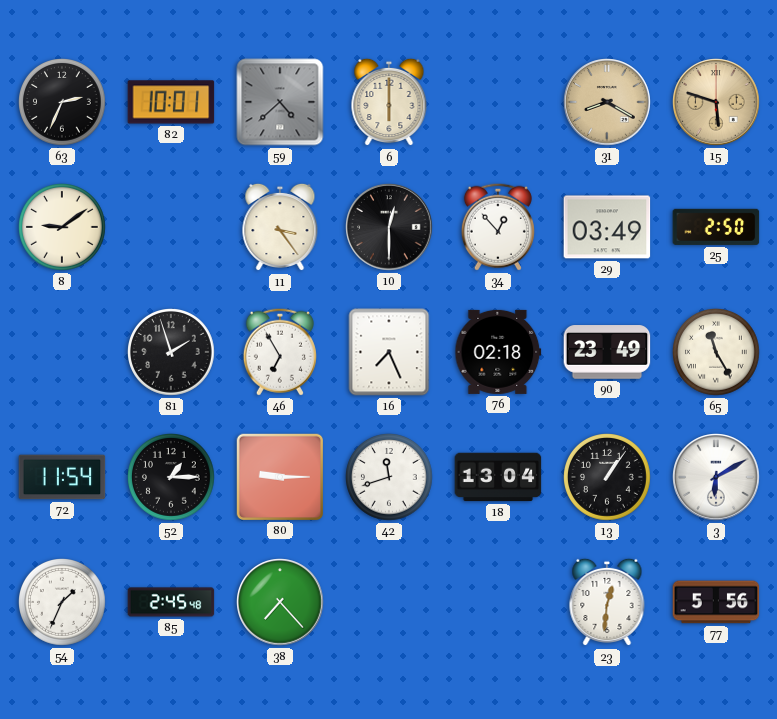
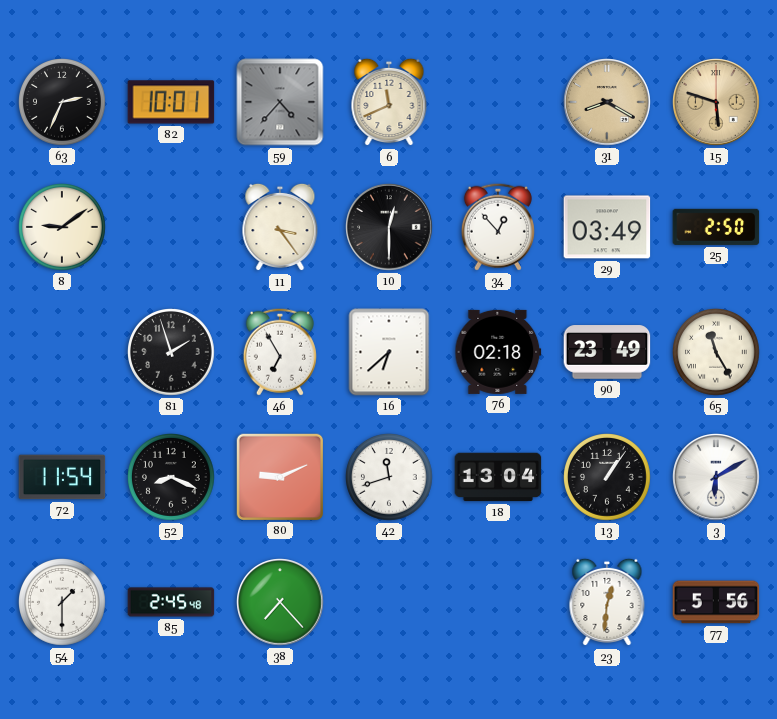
59: 4:38 -> 4:37 (280, 102)
6: 6:00 -> 11:41 (389, 102)
16: 7:26 -> 6:38 (389, 352)
52: 1:15 -> 8:19 (172, 478)
80: 9:15 -> 9:11 (279, 476)
54: 1:34 -> 1:30 (63, 603)
